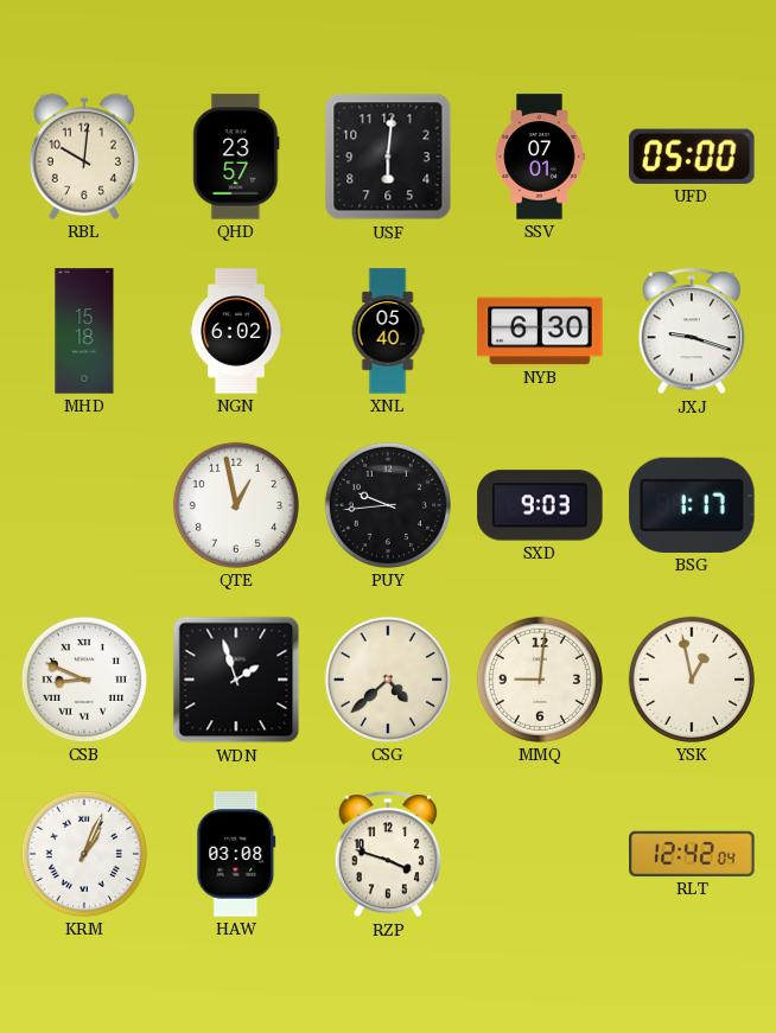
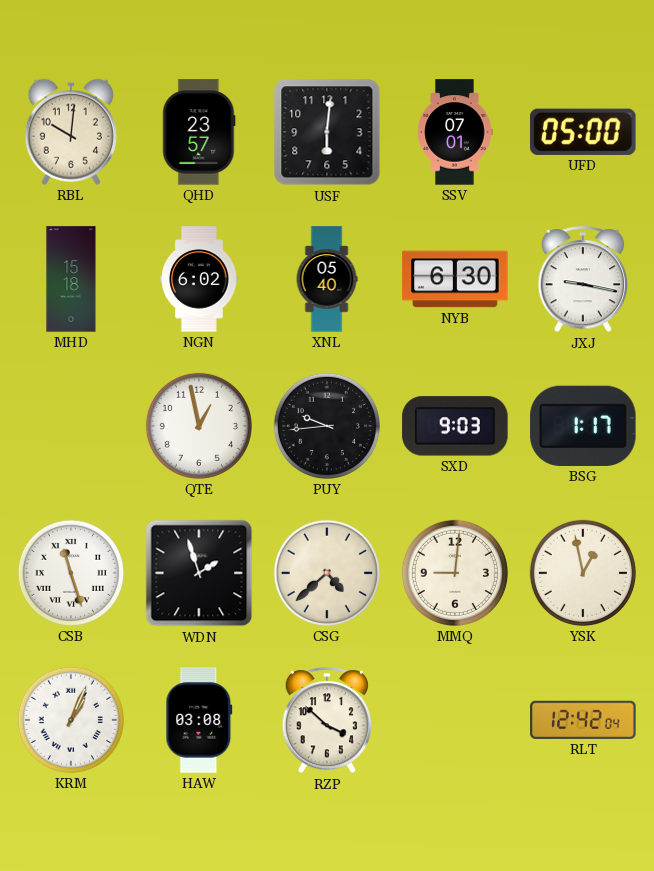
JXJ: 9:18 -> 9:17 (582, 280)
CSB: 8:49 -> 11:27 (71, 573)
RZP: 3:48 -> 3:52 (326, 721)
